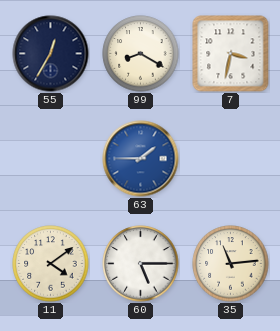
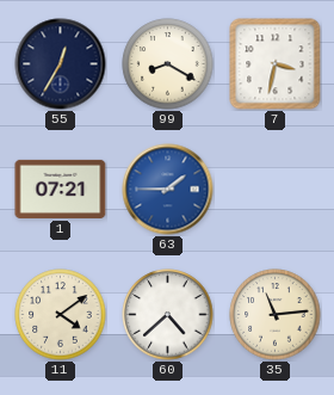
1: none -> 07:21 (61, 189)
60: 5:15 -> 4:38 (168, 315)
